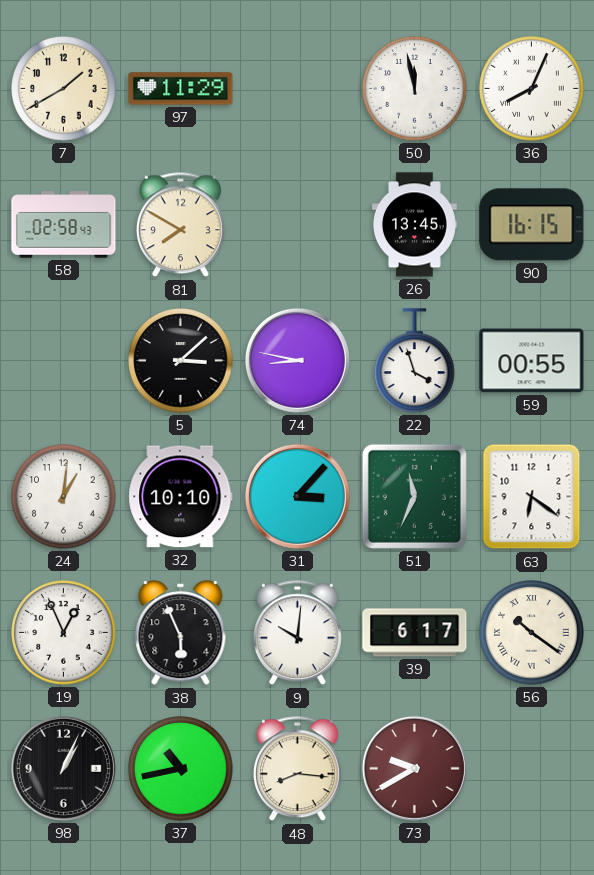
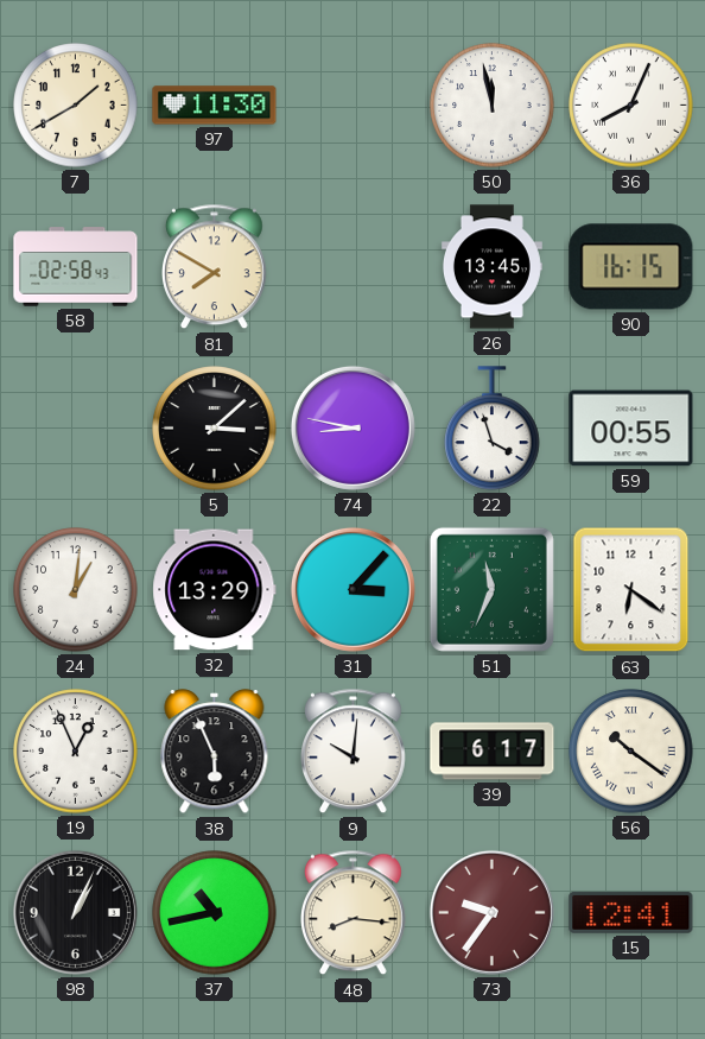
97: 11:29 -> 11:30 (215, 106)
32: 10:10 -> 13:29 (215, 590)
73: 9:40 -> 9:36 (491, 912)
15: none -> 12:41 (631, 912)
